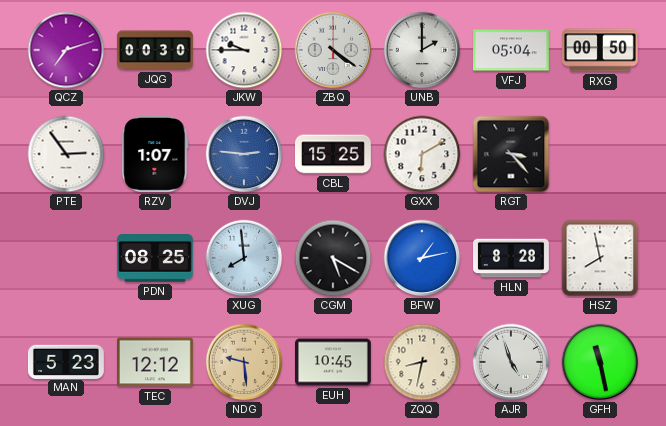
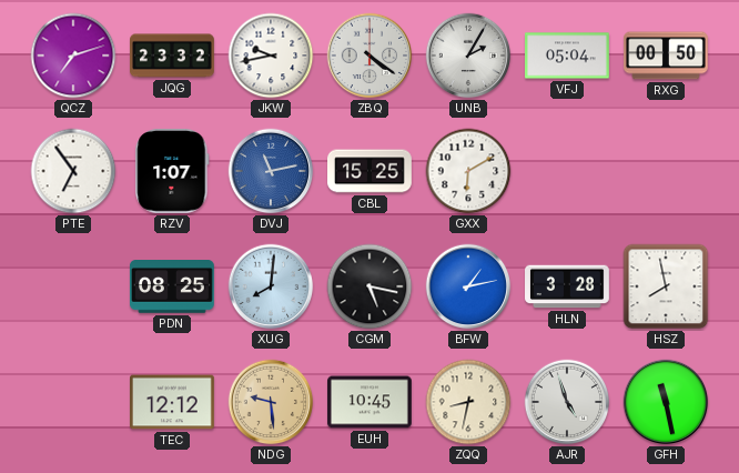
JQG: 00:30 -> 23:32 (173, 56)
JKW: 9:45 -> 9:43 (271, 56)
UNB: 2:00 -> 2:05 (468, 56)
PTE: 2:54 -> 6:54 (73, 171)
DVJ: 2:46 -> 11:13 (271, 171)
RGT: 3:23 -> none (511, 154)
XUG: 7:59 -> 8:01 (271, 286)
CGM: 5:20 -> 5:17 (369, 286)
HLN: 8:28 -> 3:28 (568, 286)
MAN: 5:23 -> none (67, 361)
